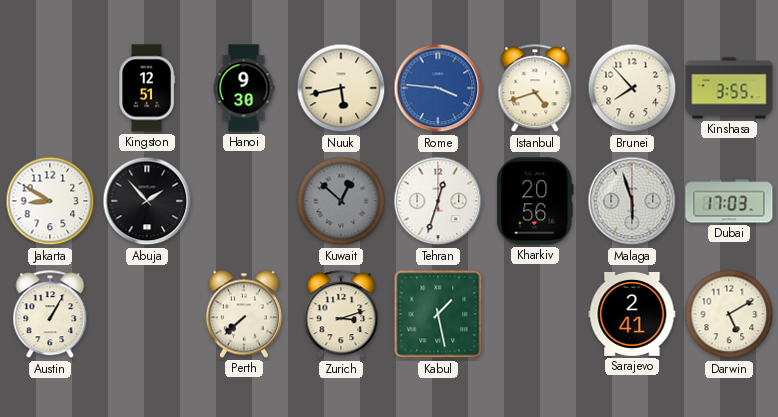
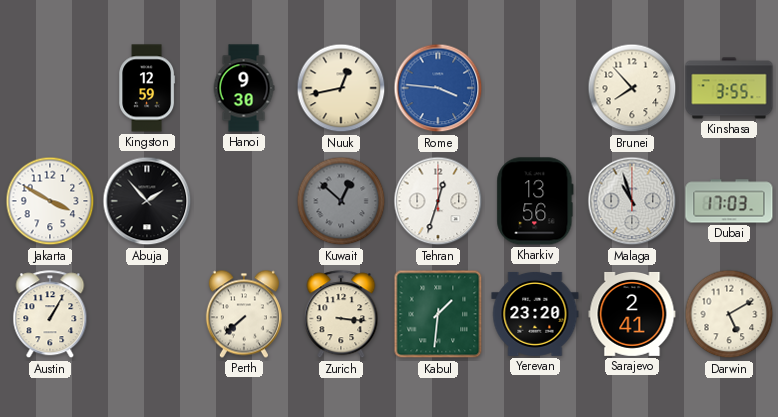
Kingston: 12:51 -> 12:59 (147, 88)
Nuuk: 5:43 -> 12:43 (341, 88)
Istanbul: 4:42 -> none (535, 89)
Jakarta: 8:50 -> 3:50 (50, 201)
Kharkiv: 20:56 -> 13:56 (535, 201)
Malaga: 5:57 -> 10:57 (632, 201)
Zurich: 3:12 -> 3:16 (341, 315)
Kabul: 1:28 -> 1:31 (438, 314)
Yerevan: none -> 23:20 (535, 314)
